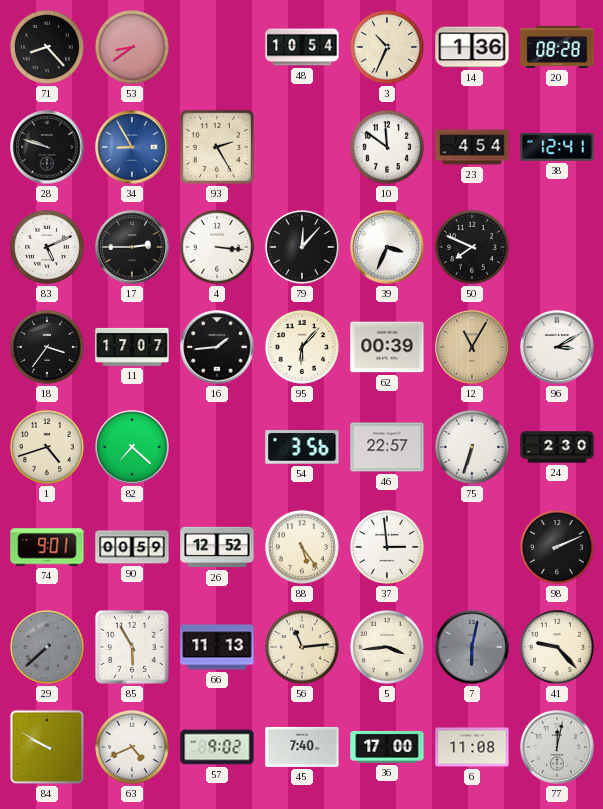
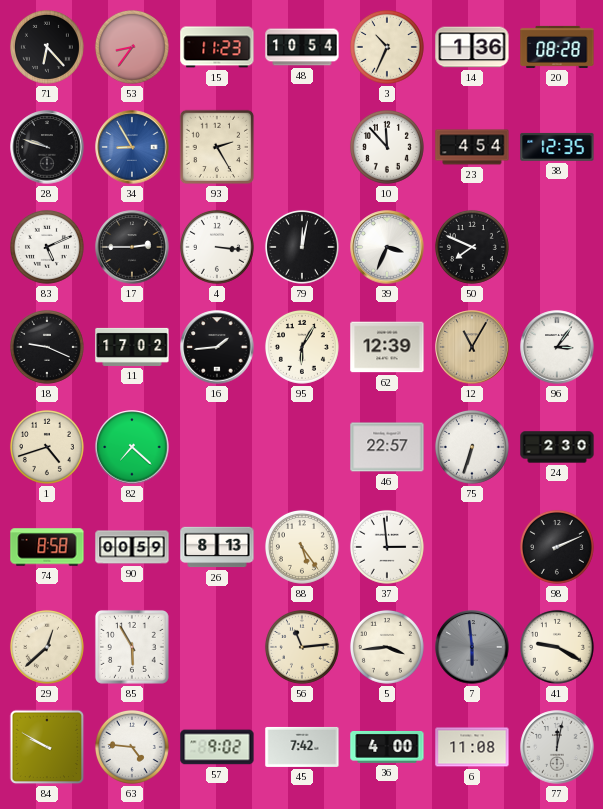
71: 8:23 -> 6:23 (47, 47)
53: 8:39 -> 8:36 (132, 47)
15: none -> 11:23 (217, 47)
10: 11:51 -> 11:53 (387, 147)
38: 12:41 -> 12:35 (557, 147)
79: 12:07 -> 12:02 (302, 247)
18: 3:36 -> 9:19 (47, 347)
11: 17:07 -> 17:02 (132, 347)
95: 6:07 -> 6:05 (302, 347)
62: 00:39 -> 12:39 (387, 347)
96: 3:10 -> 3:06 (557, 347)
54: 3:56 -> none (302, 447)
74: 9:01 -> 8:58 (47, 547)
26: 12:52 -> 8:13 (217, 547)
29: 7:38 -> 12:38 (47, 647)
29 dial: grey -> cream (47, 647)
66: 11:13 -> none (217, 647)
7: 6:02 -> 5:59 (472, 647)
41: 9:23 -> 9:20 (557, 647)
63: 4:41 -> 4:46 (132, 747)
45: 7:40 -> 7:42 (302, 747)
36: 17:00 -> 4:00 (387, 747)
